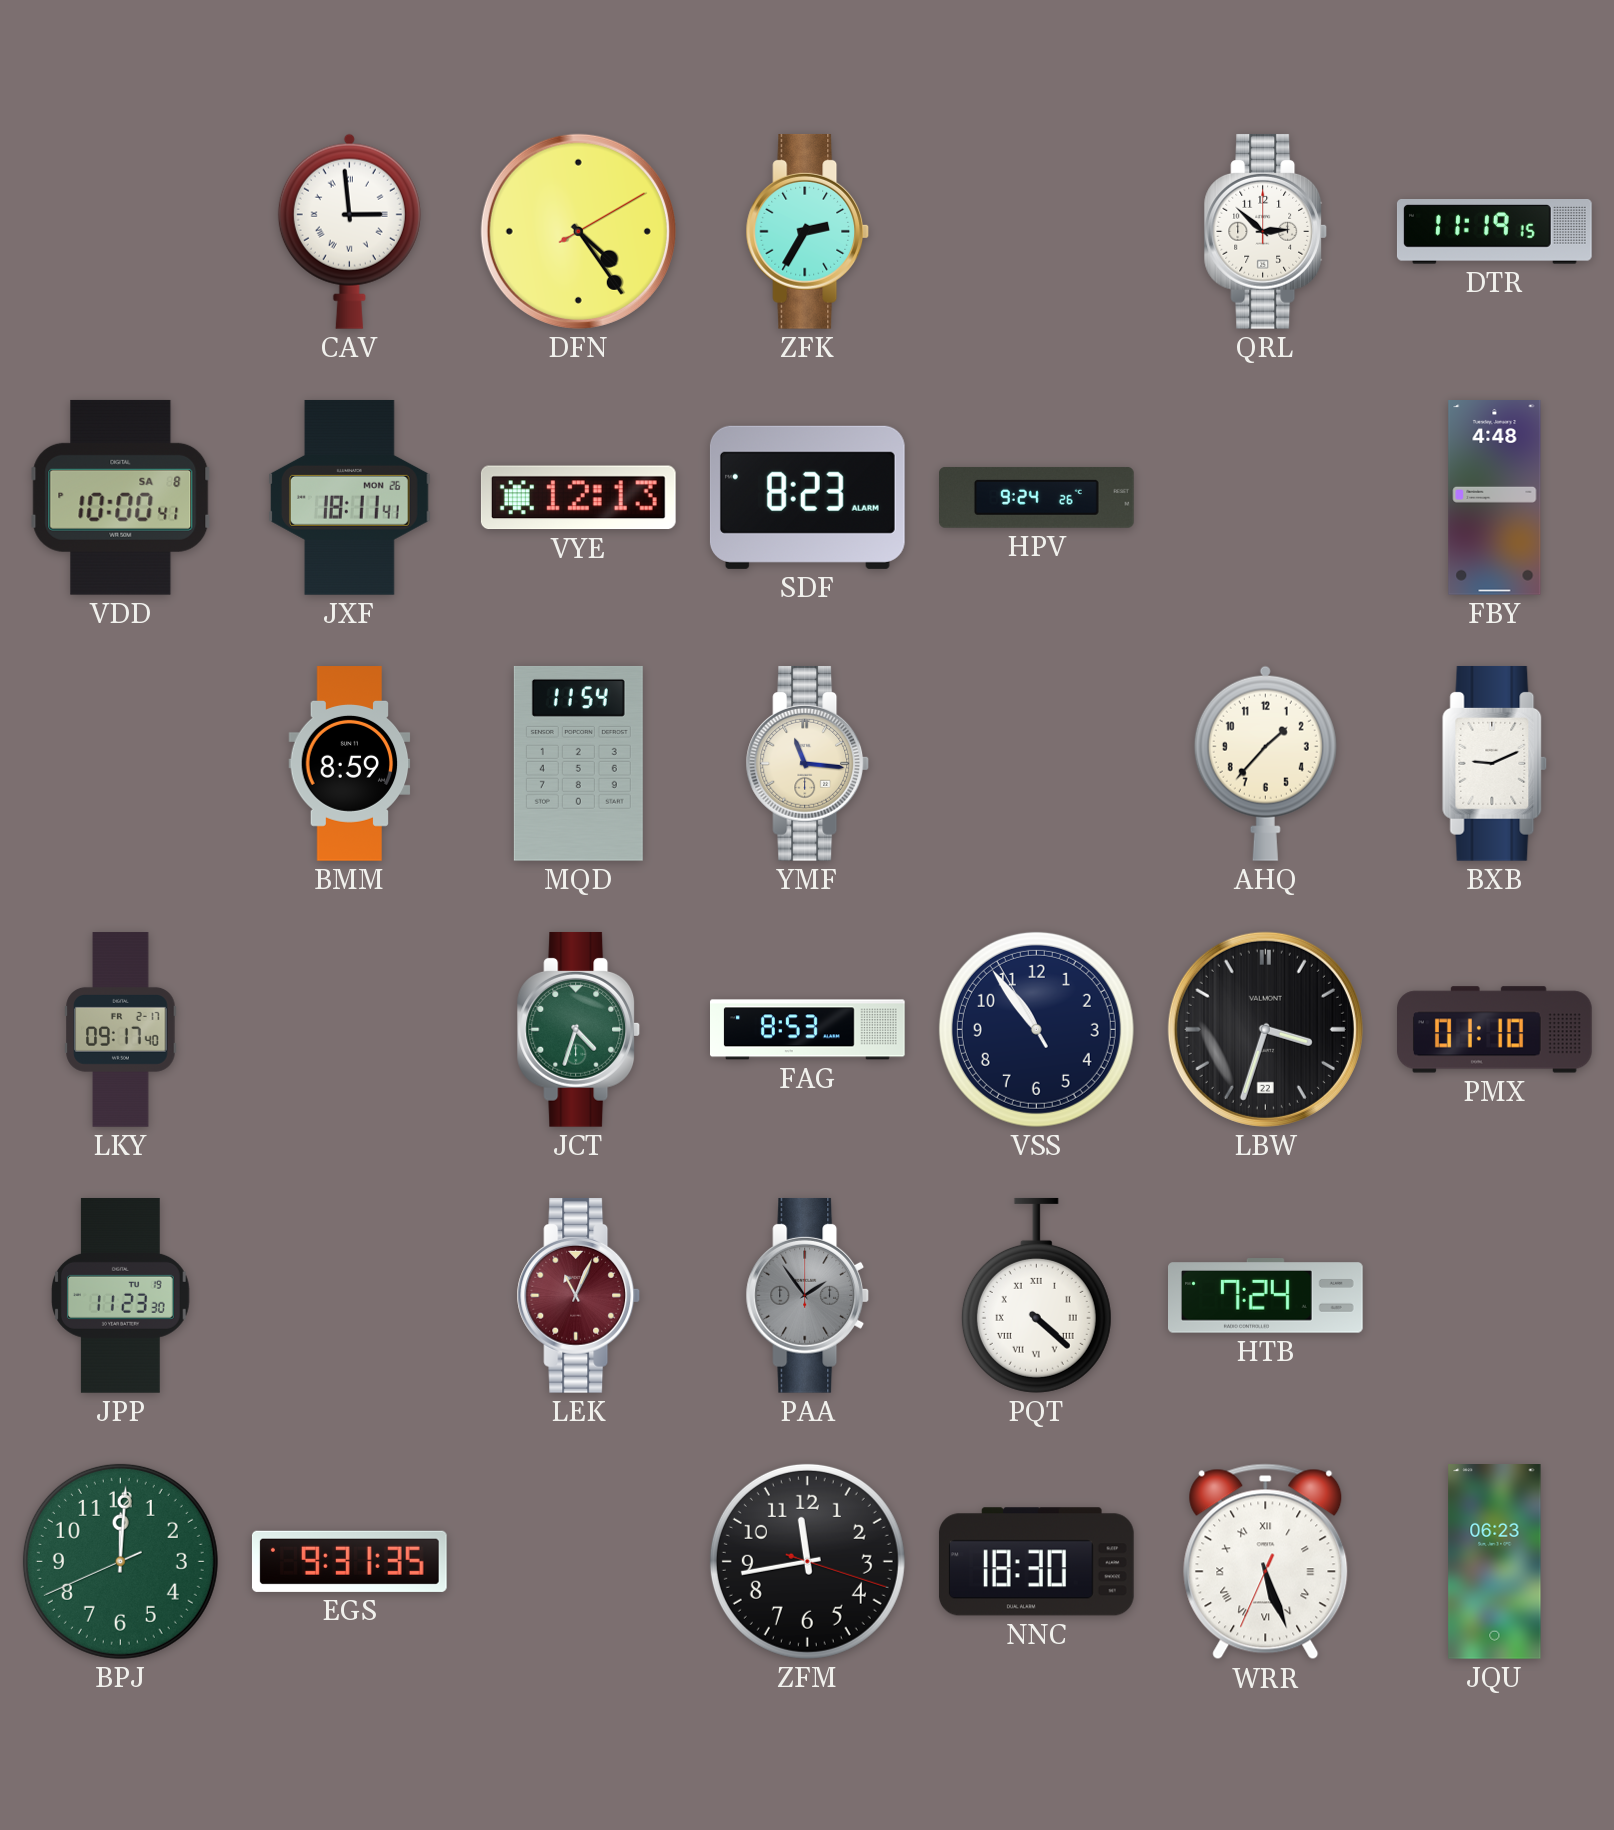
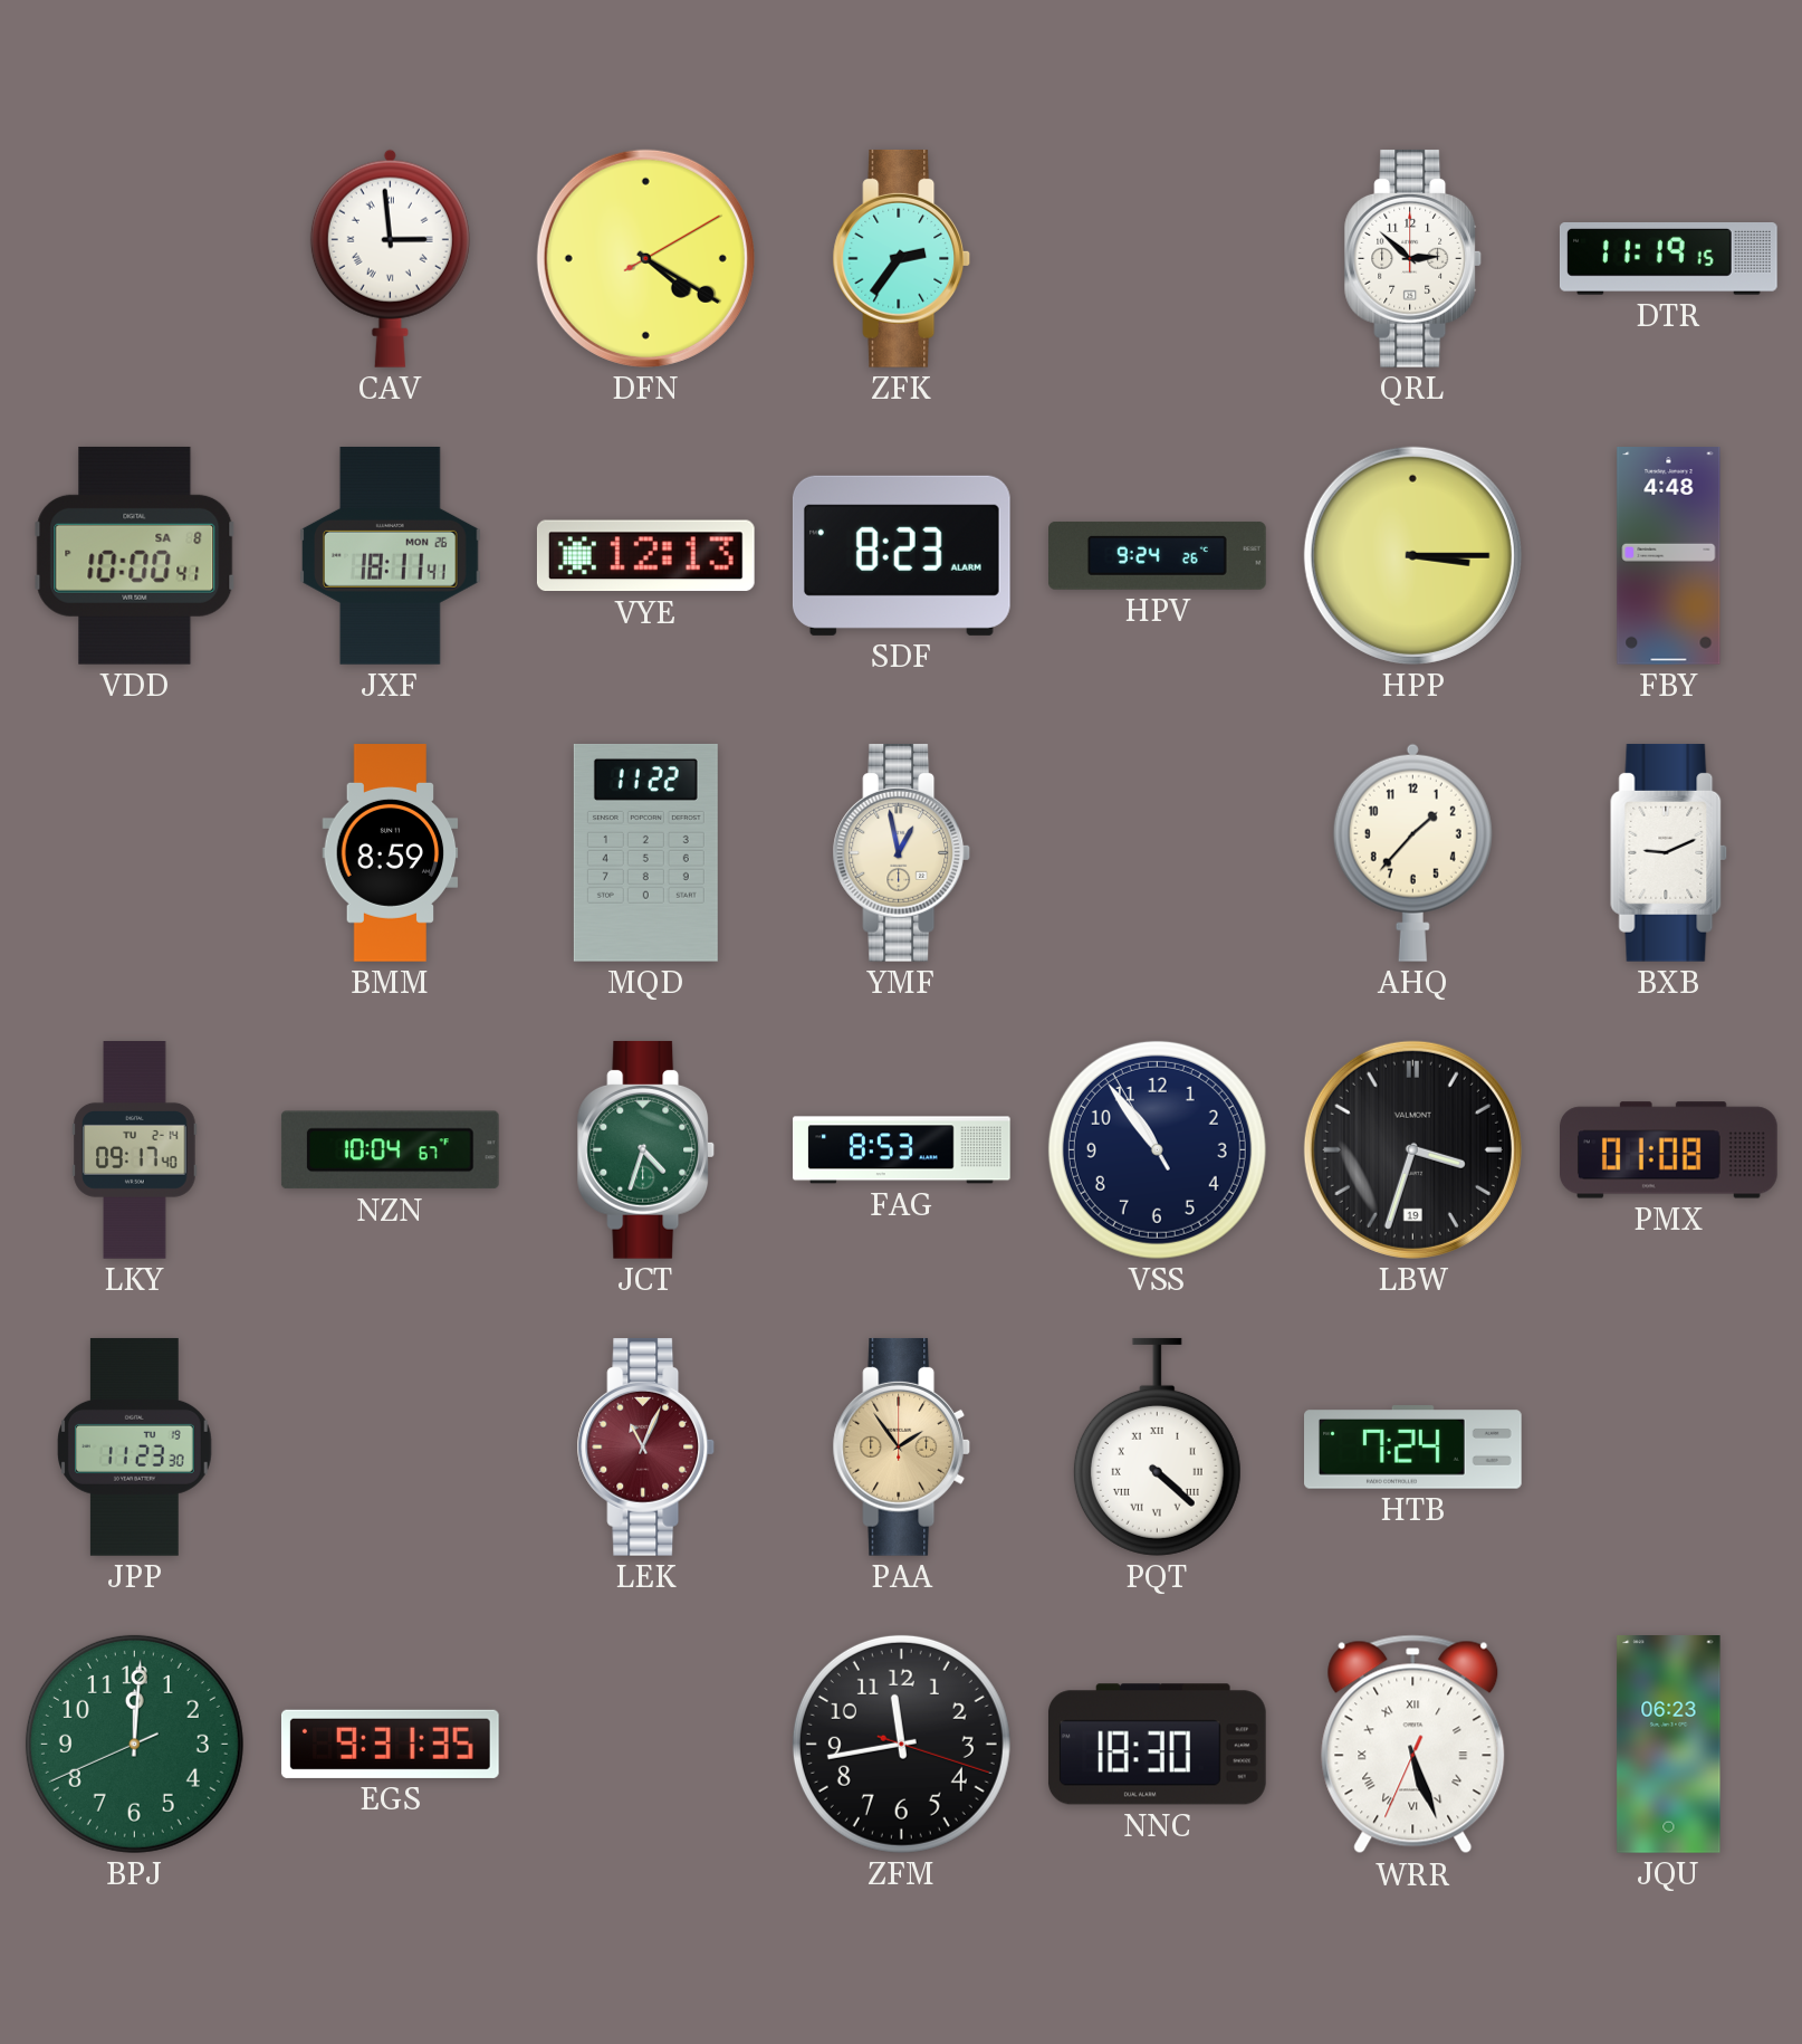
DFN: 4:24 -> 4:20 (645, 258)
ZFK: 2:35 -> 2:36 (902, 258)
HPP: none -> 3:15 (1412, 555)
MQD: 11:54 -> 11:22 (645, 852)
YMF: 11:16 -> 12:58 (902, 852)
LKY date: FR 2-17 -> TU 2-14 (135, 1150)
NZN: none -> 10:04 (390, 1150)
LBW date: 22 -> 19 (1412, 1149)
PMX: 01:10 -> 01:08 (1669, 1150)
PAA dial: grey -> champagne (902, 1446)
